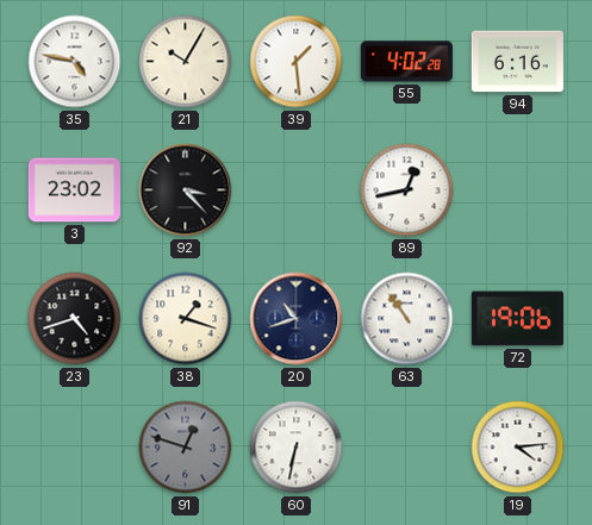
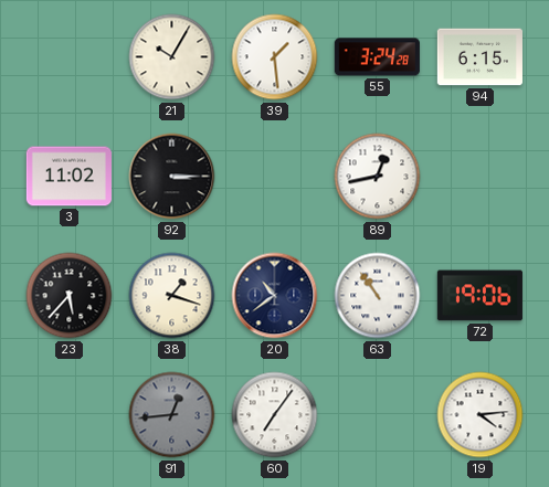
35: 4:47 -> none (75, 62)
55: 4:02 -> 3:24 (377, 57)
94: 6:16 -> 6:15 (479, 57)
3: 23:02 -> 11:02 (68, 177)
92: 3:23 -> 3:15 (172, 177)
23: 4:42 -> 5:37 (70, 296)
20: 10:42 -> 10:39 (275, 296)
91: 12:48 -> 12:44 (172, 415)
60: 6:32 -> 7:06 (275, 415)
